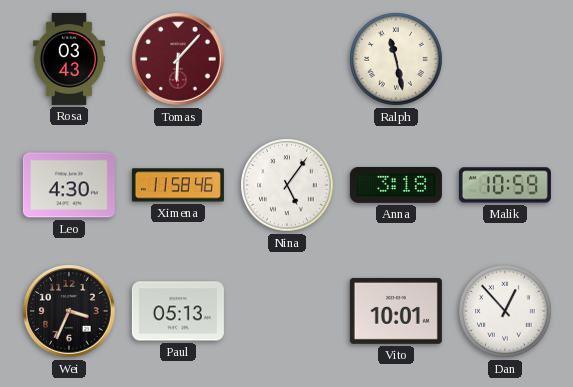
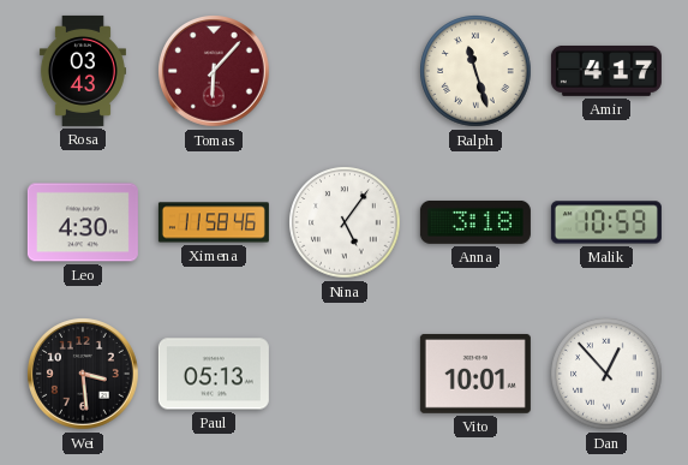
Ralph: 11:28 -> 11:27 (475, 71)
Amir: none -> 4:17 (606, 71)
Wei: 3:34 -> 3:29 (84, 375)
